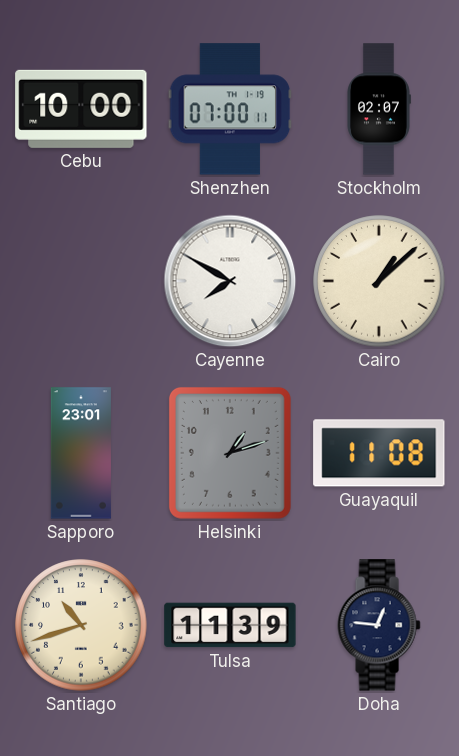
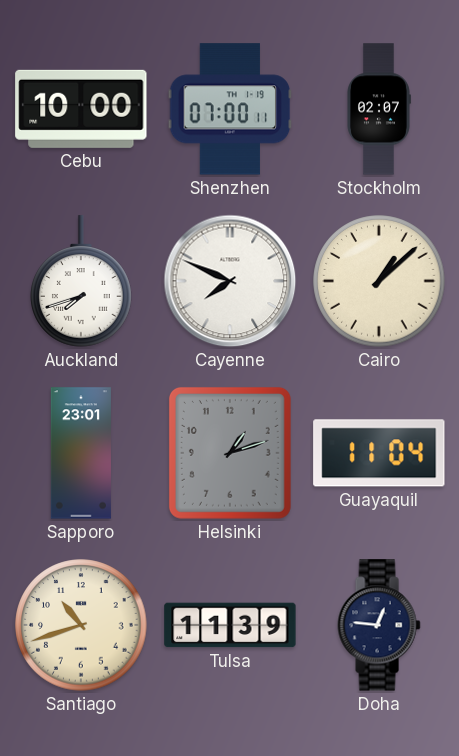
Auckland: none -> 7:42 (81, 281)
Cayenne: 7:50 -> 7:49 (230, 281)
Guayaquil: 11:08 -> 11:04 (379, 453)
